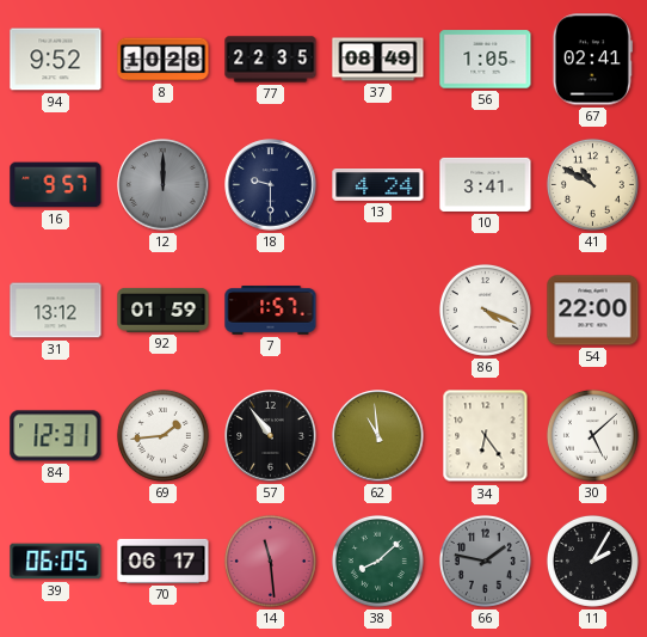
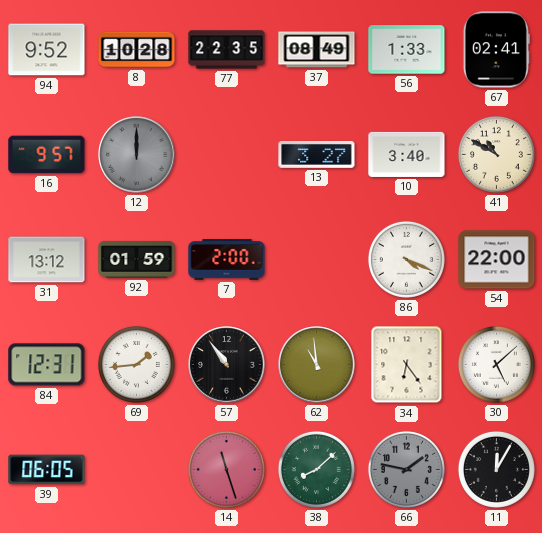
56: 1:05 -> 1:33 (407, 50)
18: 9:30 -> none (271, 185)
13: 4:24 -> 3:27 (317, 155)
10: 3:41 -> 3:40 (407, 154)
7: 1:57 -> 2:00 (227, 260)
70: 06:17 -> none (164, 561)
14: 11:29 -> 11:27 (226, 469)
11: 2:05 -> 12:05 (496, 469)
